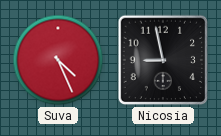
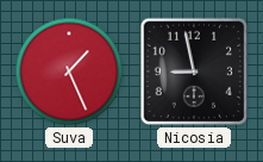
Suva: 4:26 -> 1:26 (69, 71)
